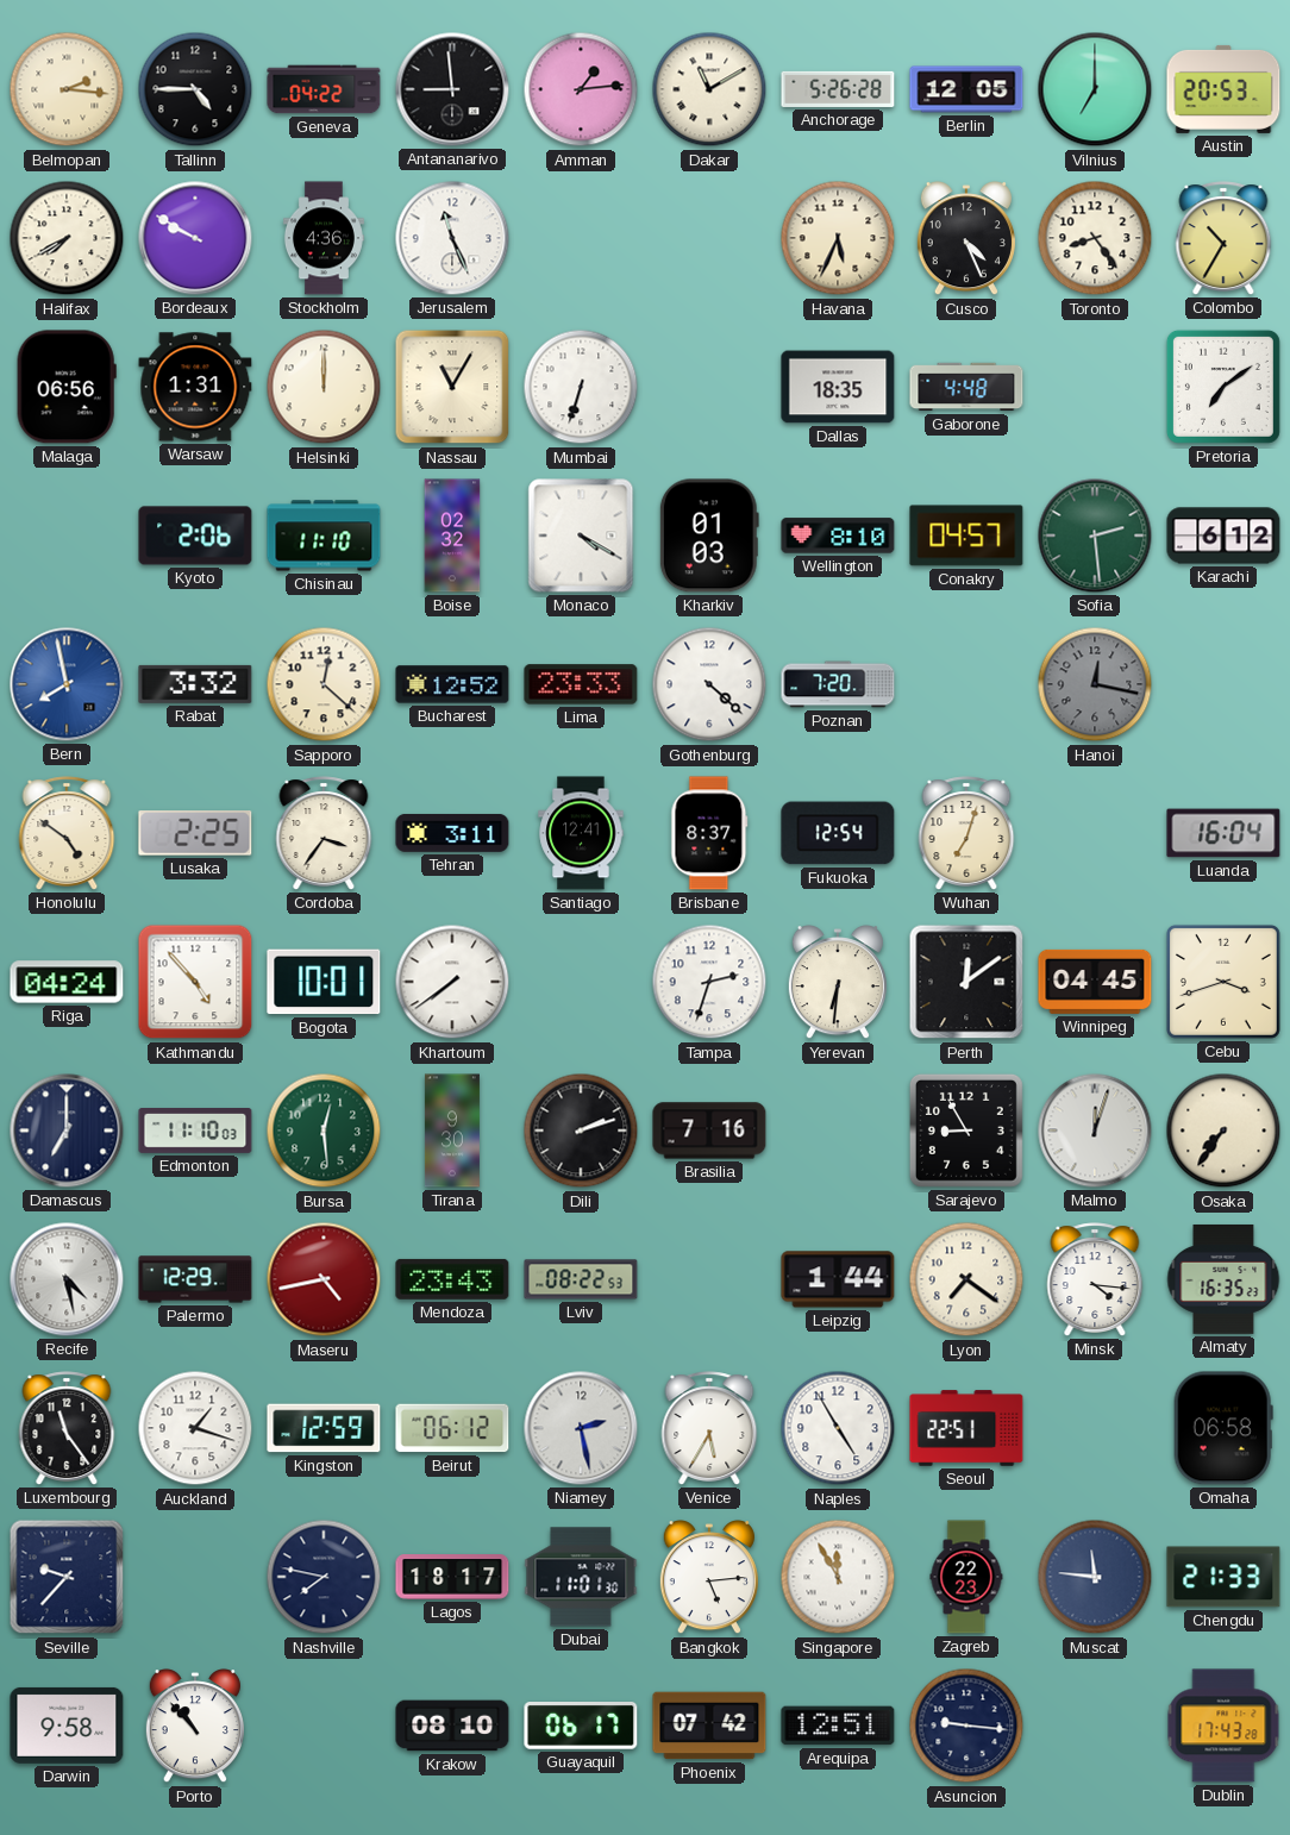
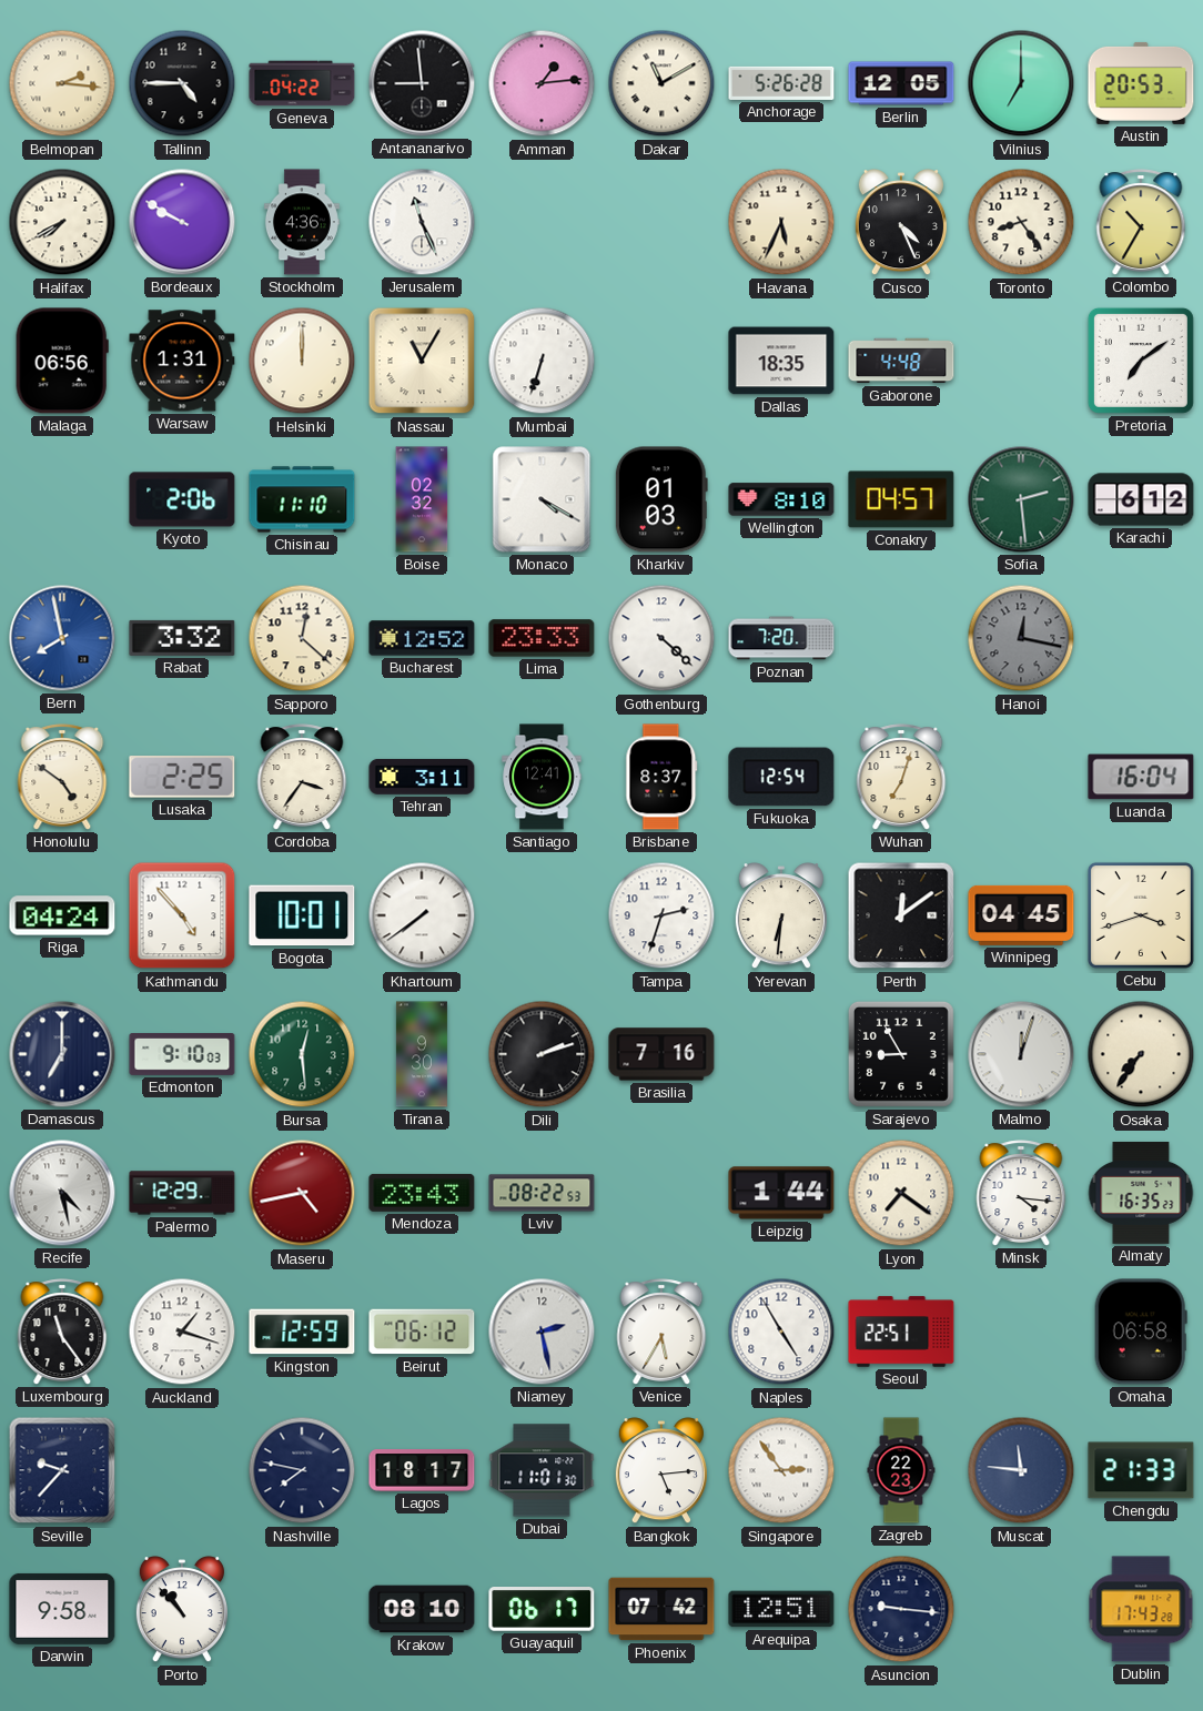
Edmonton: 11:10 -> 9:10 (182, 1055)
Singapore: 11:55 -> 2:54 (781, 1470)
